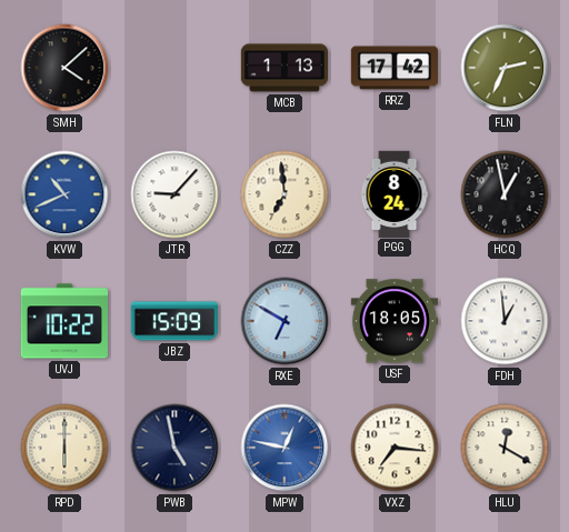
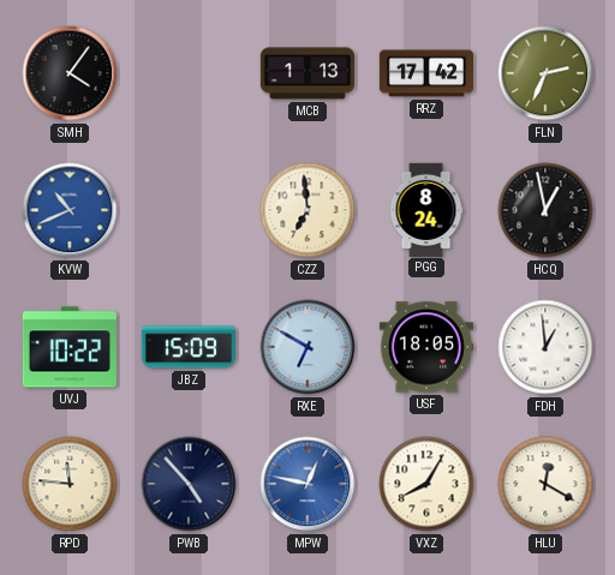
SMH: 4:08 -> 4:06 (70, 73)
JTR: 9:07 -> none (174, 194)
RPD: 6:00 -> 11:46 (70, 484)
PWB: 4:58 -> 4:53 (189, 484)
VXZ: 7:16 -> 8:05 (426, 484)
